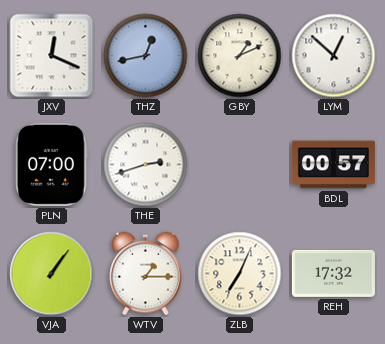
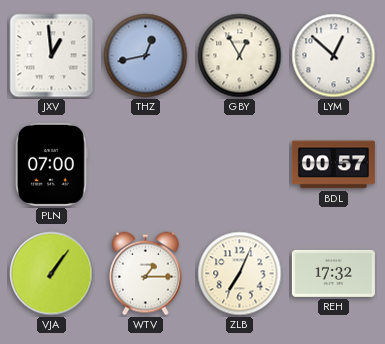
JXV: 12:19 -> 12:59 (52, 56)
GBY: 1:11 -> 12:55 (240, 56)
THE: 2:42 -> none (146, 165)
